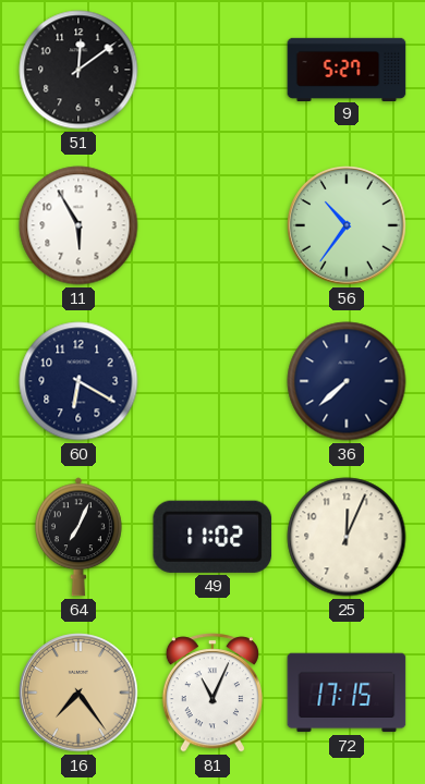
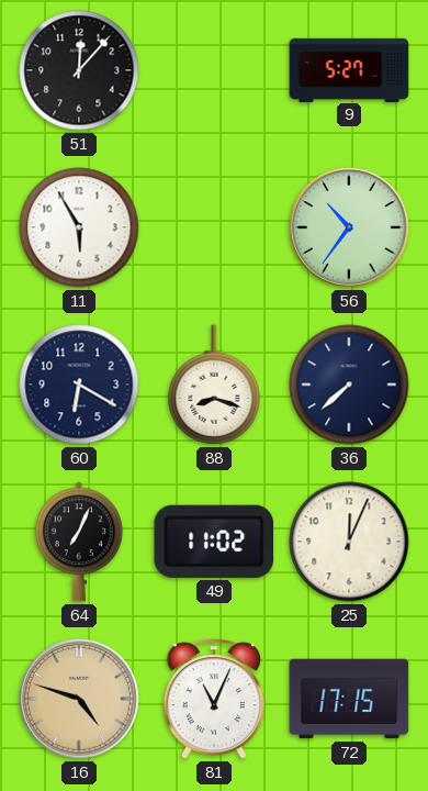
51: 12:09 -> 12:07 (79, 70)
88: none -> 8:18 (214, 385)
16: 7:24 -> 4:48 (79, 699)
